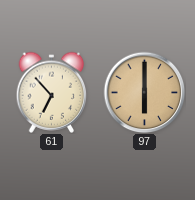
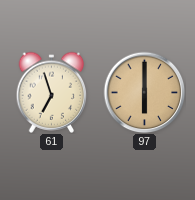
61: 6:53 -> 6:57 (52, 92)
